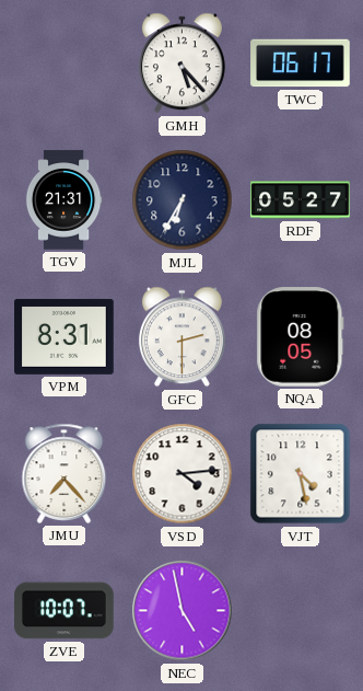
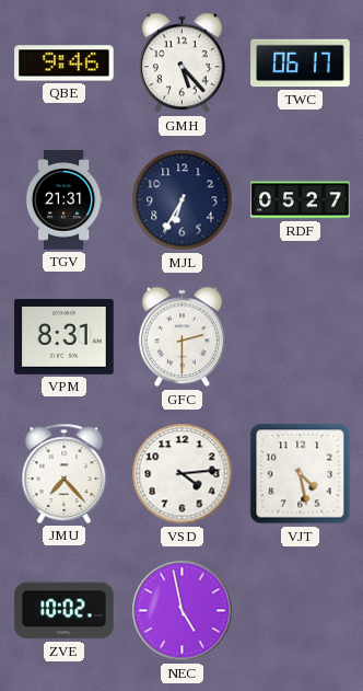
QBE: none -> 9:46 (65, 64)
NQA: 08:05 -> none (301, 337)
ZVE: 10:07 -> 10:02 (65, 611)
